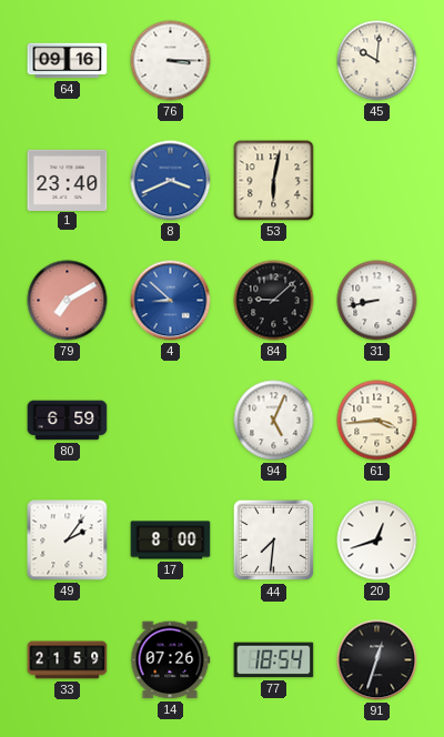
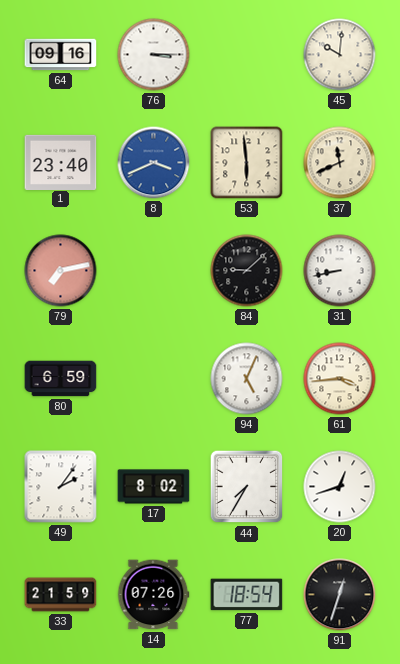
53: 6:02 -> 5:59 (247, 163)
37: none -> 11:41 (340, 163)
79: 7:10 -> 7:13 (61, 271)
4: 8:52 -> none (171, 301)
17: 8:00 -> 8:02 (154, 487)
44: 7:31 -> 7:35 (247, 487)
